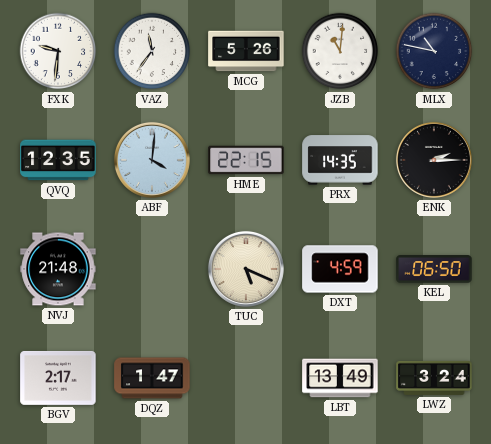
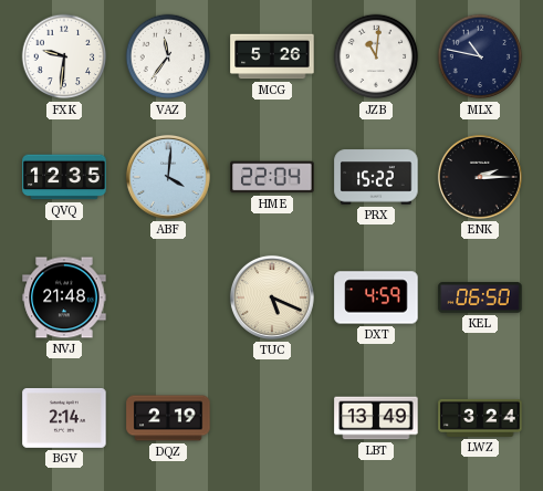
HME: 22:15 -> 22:04 (272, 177)
PRX: 14:35 -> 15:22 (376, 177)
BGV: 2:17 -> 2:14 (64, 418)
DQZ: 1:47 -> 2:19 (168, 418)
